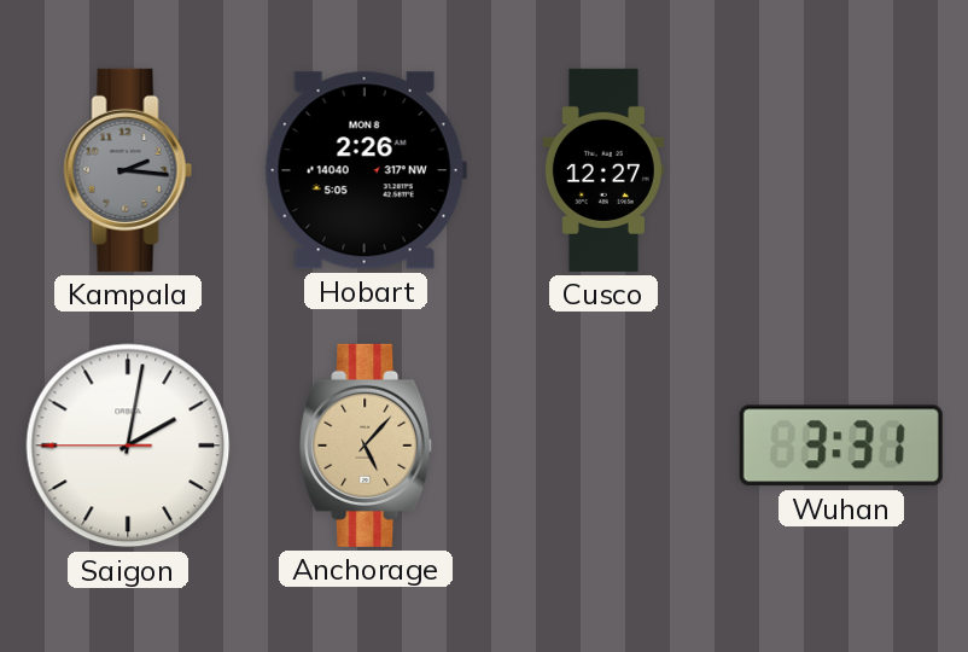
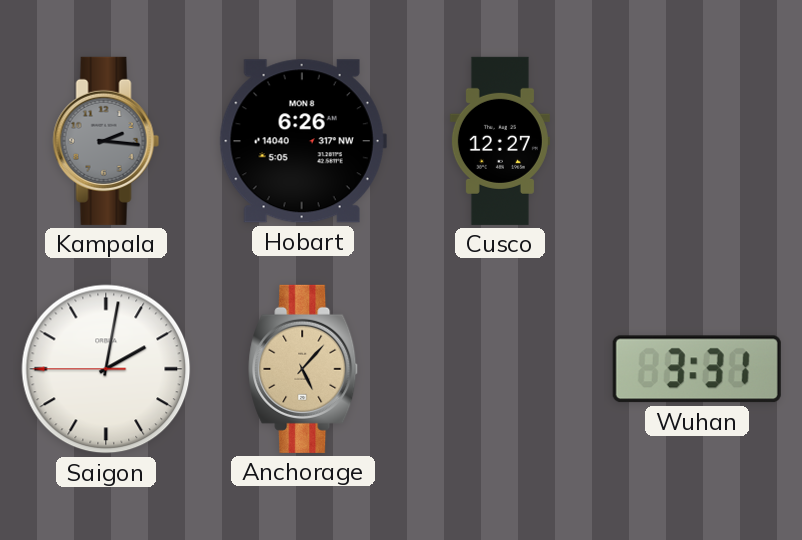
Hobart: 2:26 -> 6:26 (303, 141)
